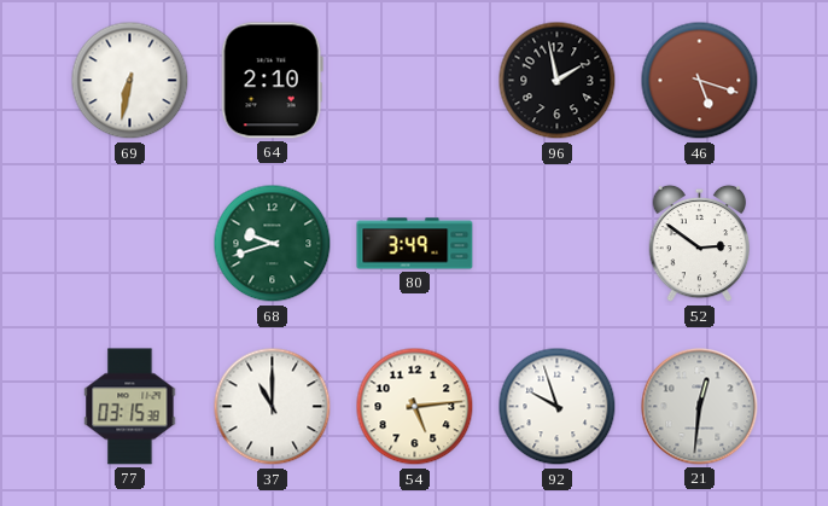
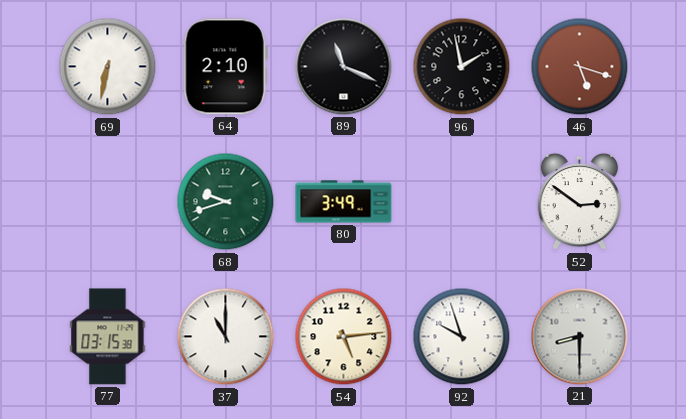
89: none -> 11:19 (344, 67)
21: 12:31 -> 8:30 (580, 337)
